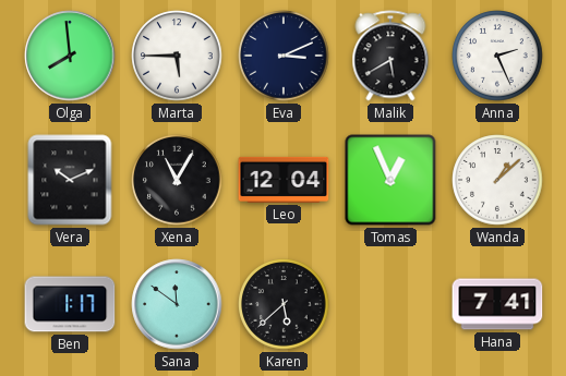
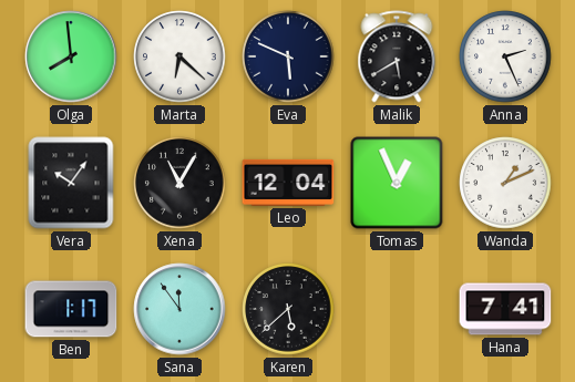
Marta: 5:45 -> 6:22 (179, 56)
Eva: 3:11 -> 5:49 (288, 56)
Vera: 10:11 -> 10:06 (71, 183)
Wanda: 1:08 -> 1:11 (505, 183)
Sana: 11:51 -> 11:54 (179, 309)
